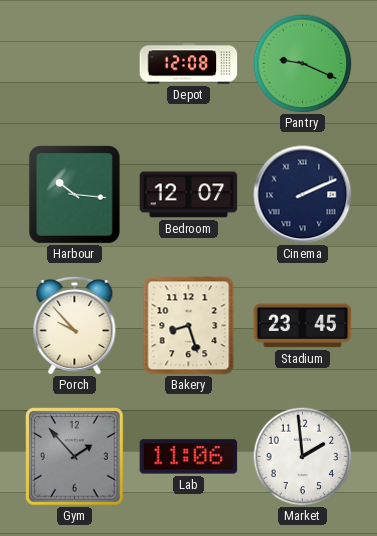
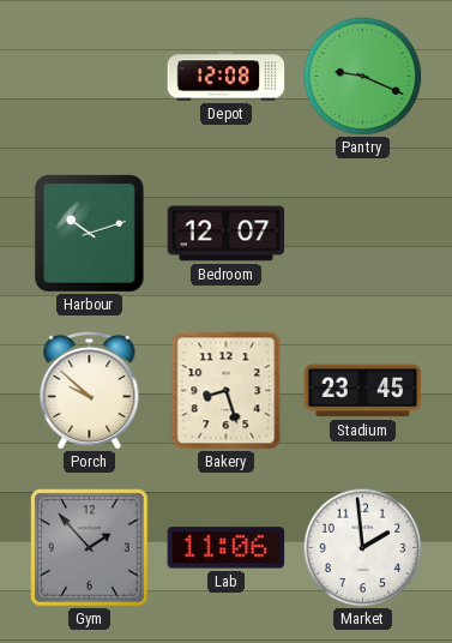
Harbour: 10:16 -> 10:12 (89, 234)
Cinema: 2:11 -> none (303, 195)
Porch: 9:53 -> 9:52 (90, 390)
